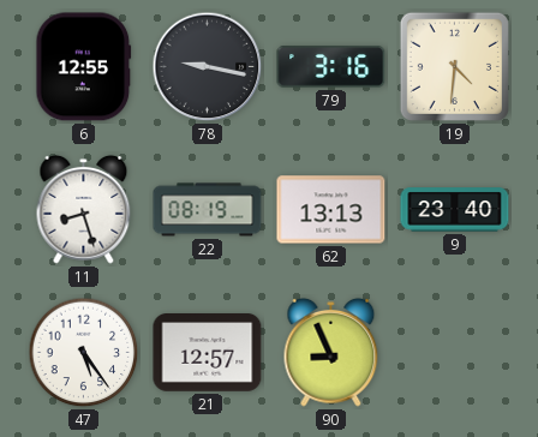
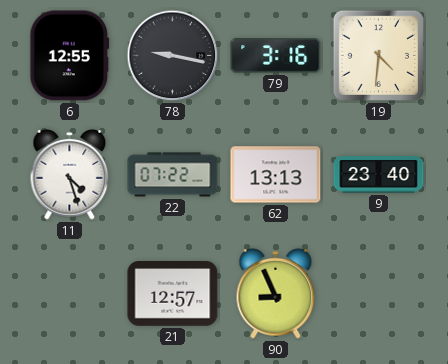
11: 8:27 -> 4:27 (70, 174)
22: 08:19 -> 07:22 (173, 175)
47: 5:24 -> none (84, 353)
